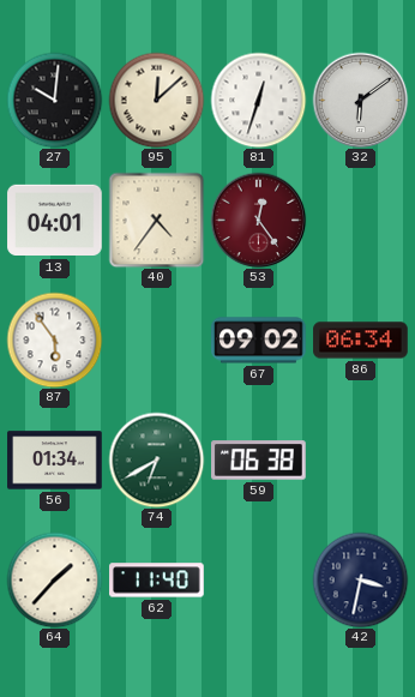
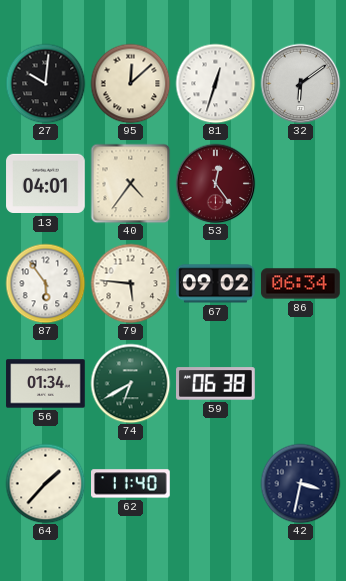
79: none -> 5:46 (130, 283)
